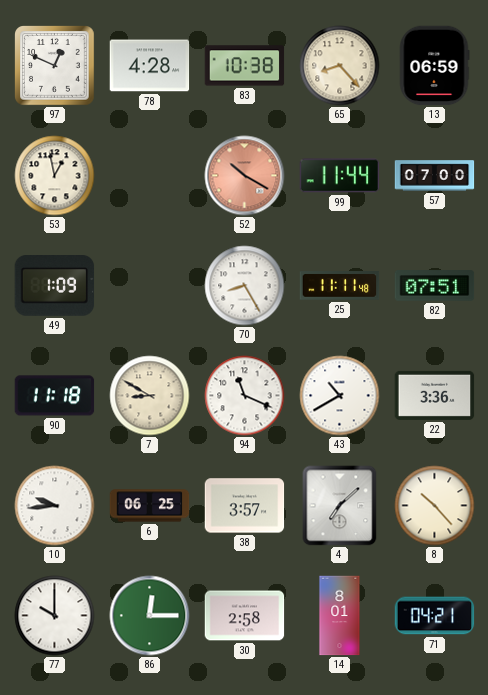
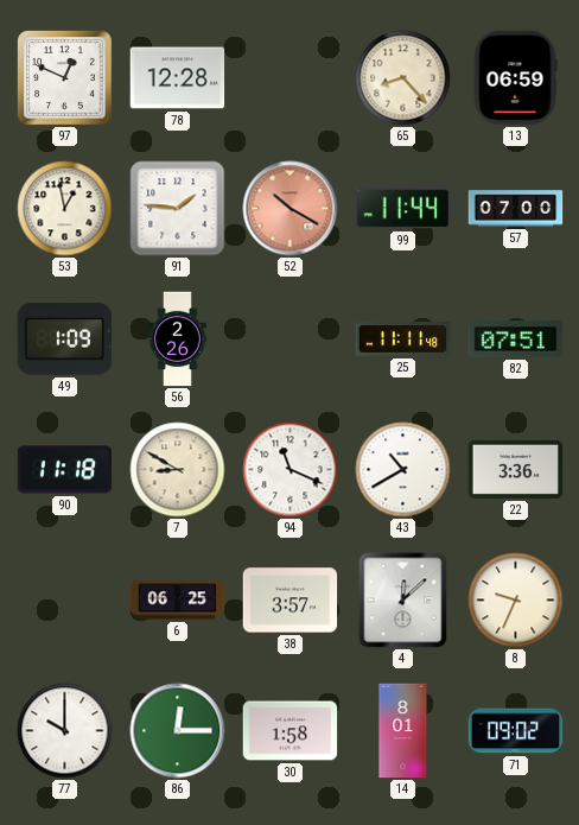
78: 4:28 -> 12:28 (178, 78)
83: 10:38 -> none (245, 66)
91: none -> 1:46 (178, 209)
56: none -> 2:26 (177, 339)
70: 8:25 -> none (245, 286)
10: 9:44 -> none (55, 506)
4: 7:08 -> 12:08 (403, 601)
8: 10:23 -> 9:34 (516, 601)
30: 2:58 -> 1:58 (291, 731)
71: 04:21 -> 09:02 (516, 731)
